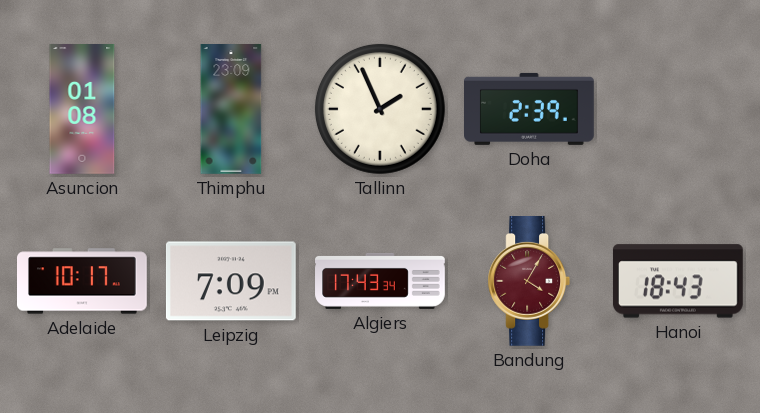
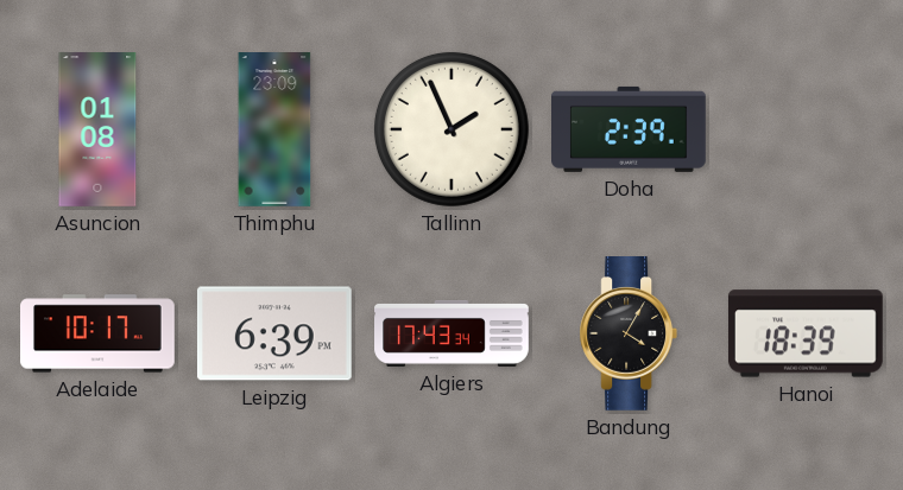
Leipzig: 7:09 -> 6:39 (274, 333)
Bandung dial: burgundy -> black (629, 335)
Hanoi: 18:43 -> 18:39 (806, 333)
